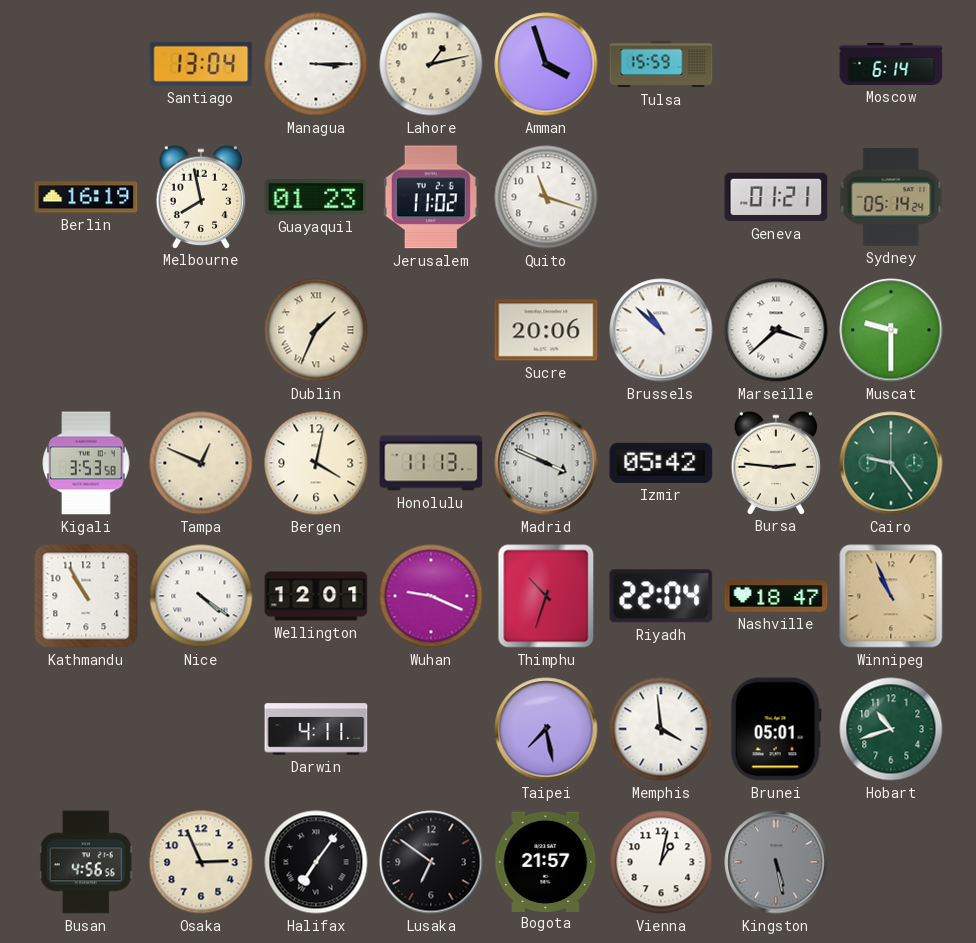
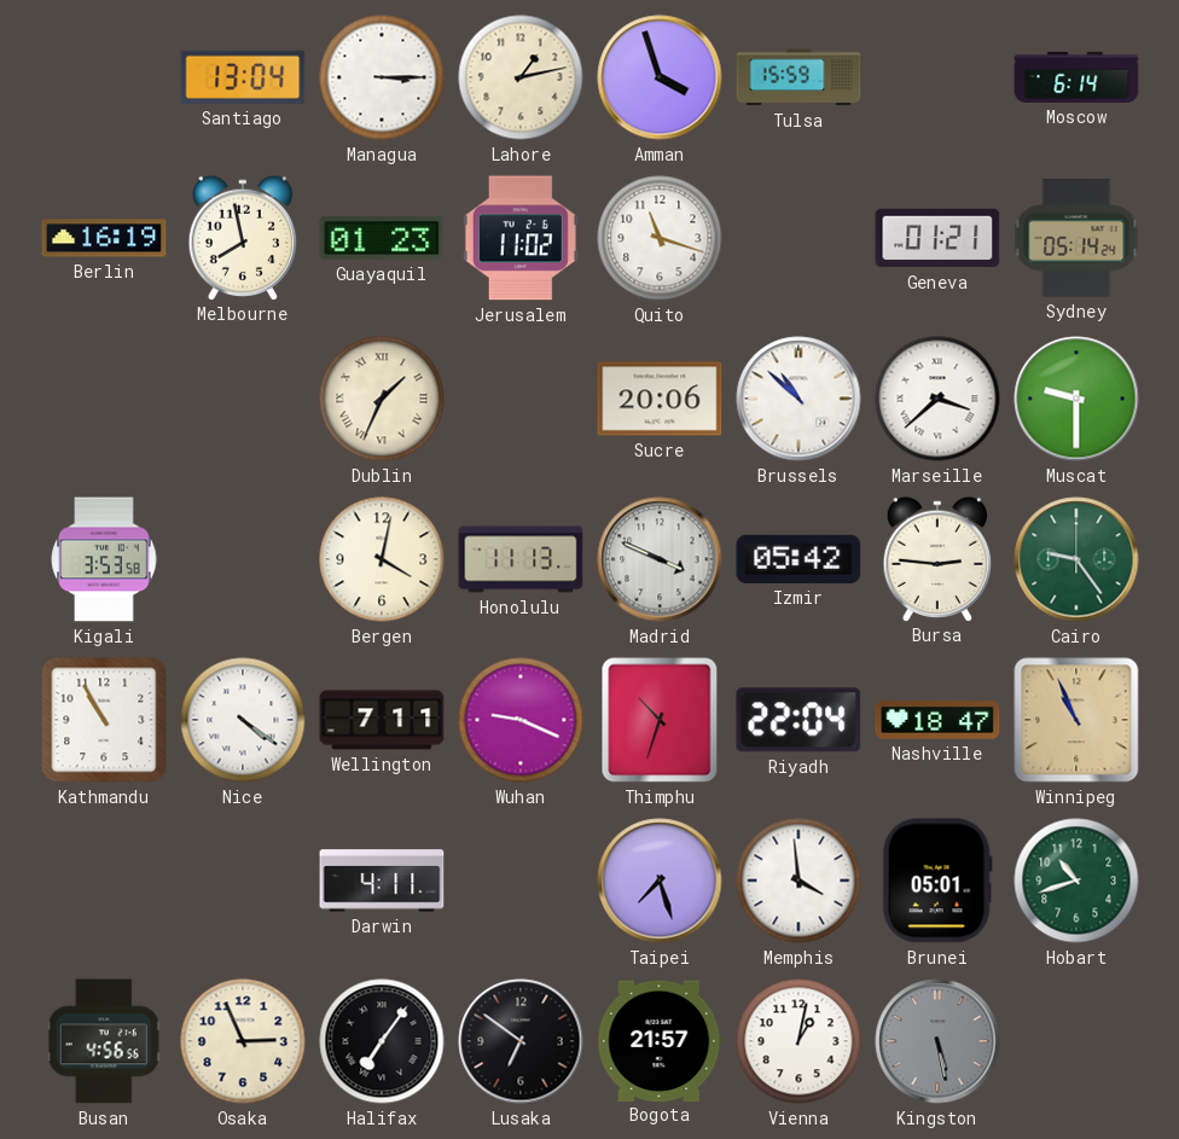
Tampa: 12:49 -> none (201, 463)
Wellington: 12:01 -> 7:11 (382, 720)
Taipei: 7:28 -> 7:27 (660, 881)
